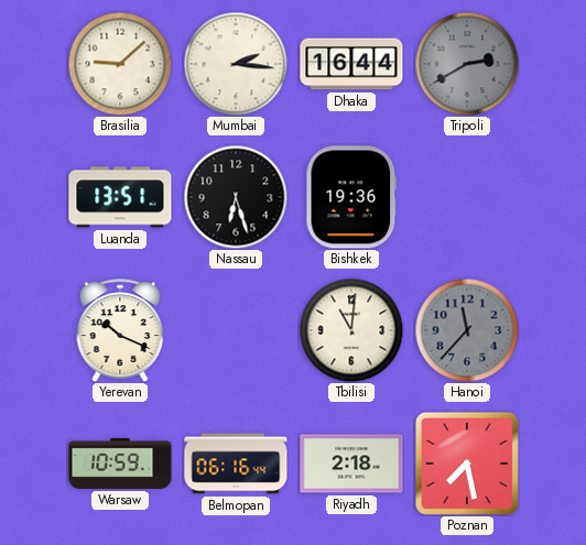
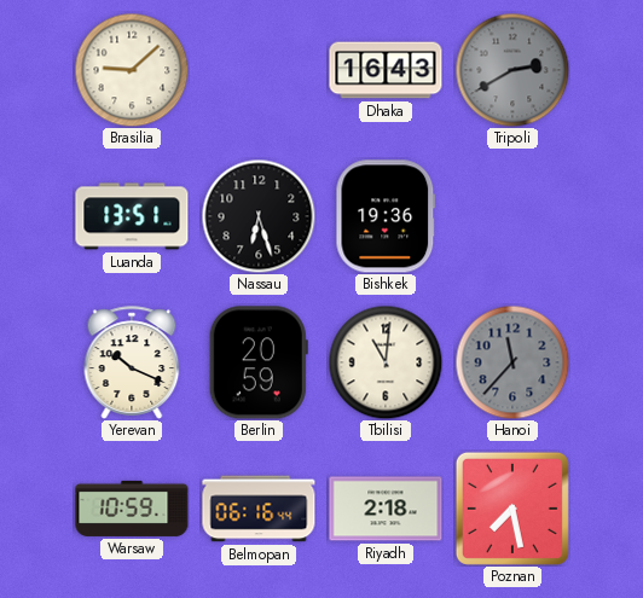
Mumbai: 2:16 -> none (236, 64)
Dhaka: 16:44 -> 16:43 (386, 70)
Berlin: none -> 20:59 (259, 362)
